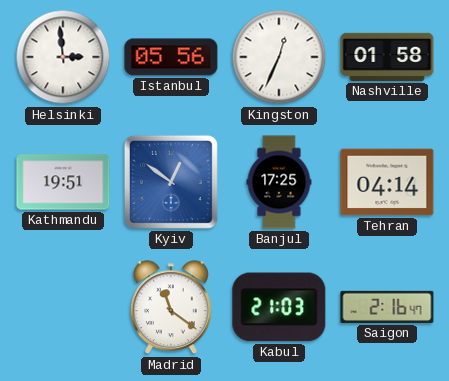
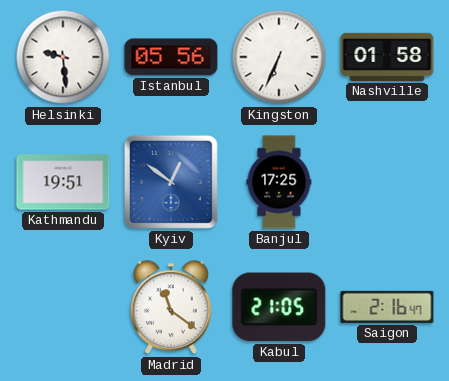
Helsinki: 2:59 -> 9:29 (63, 57)
Kingston: 12:34 -> 6:34 (279, 57)
Tehran: 04:14 -> none (387, 182)
Kabul: 21:03 -> 21:05 (279, 307)
